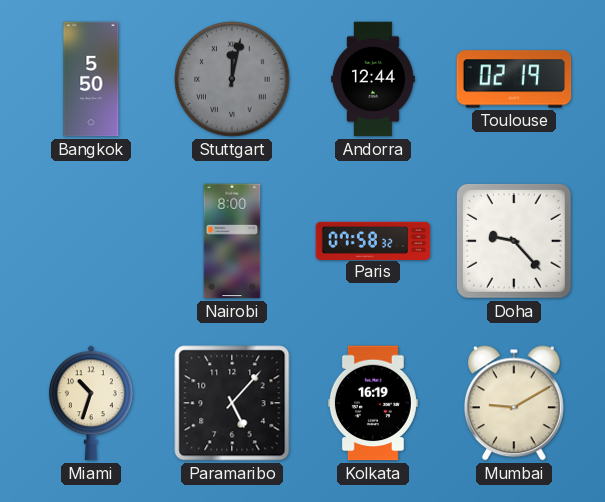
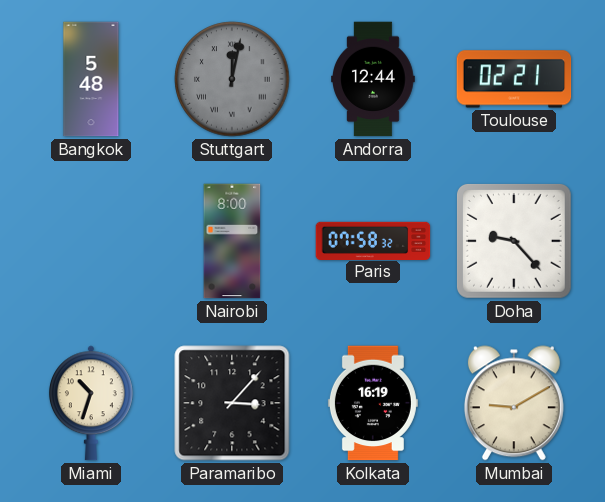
Bangkok: 5:50 -> 5:48 (91, 79)
Toulouse: 02:19 -> 02:21 (514, 79)
Paramaribo: 5:07 -> 3:07 (232, 403)
